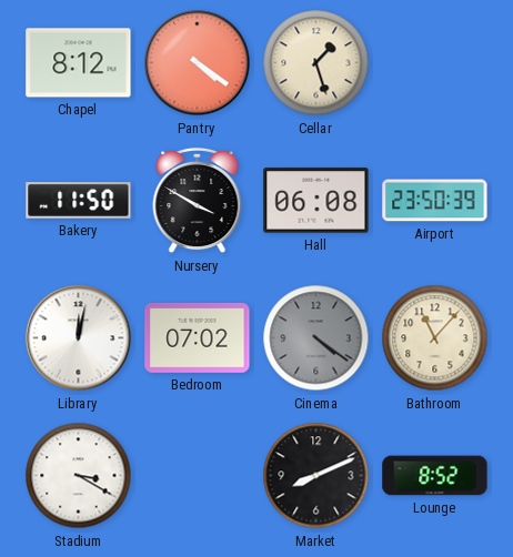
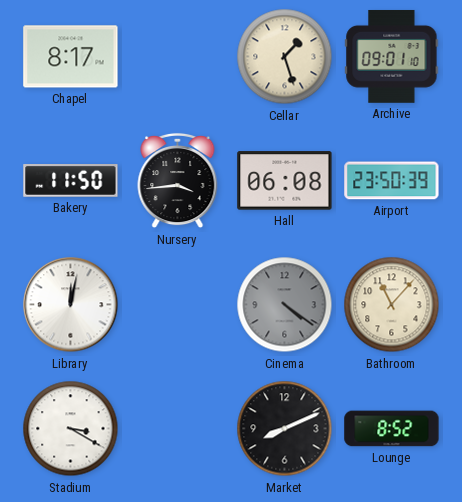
Chapel: 8:12 -> 8:17 (71, 57)
Pantry: 4:21 -> none (198, 63)
Archive: none -> 09:01 (392, 56)
Nursery: 3:50 -> 3:44 (178, 181)
Bedroom: 07:02 -> none (198, 337)
